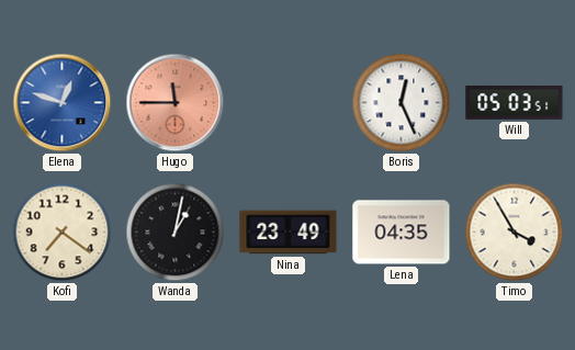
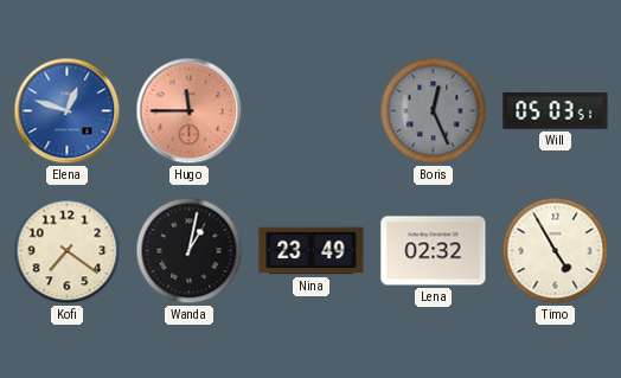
Boris dial: white -> grey (434, 111)
Lena: 04:35 -> 02:32 (434, 251)
Timo: 3:55 -> 4:55 (556, 251)
